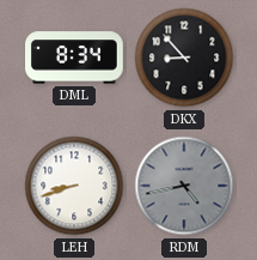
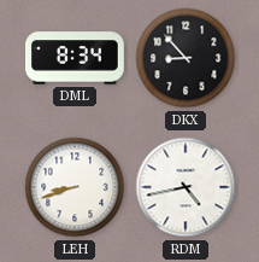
RDM dial: grey -> white (186, 187)
